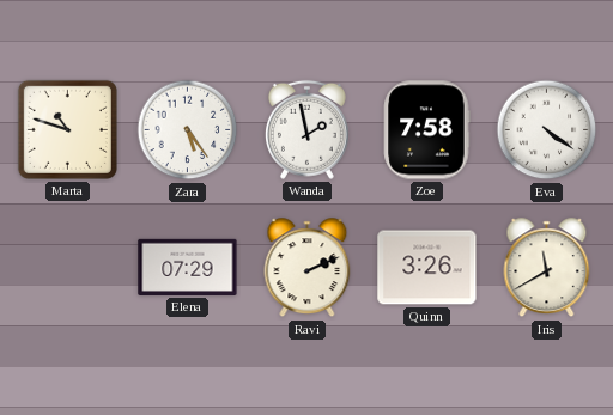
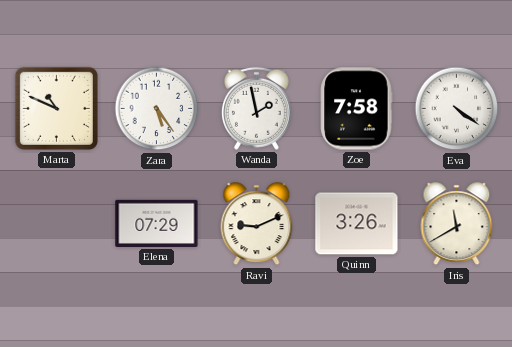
Marta: 10:48 -> 10:49 (56, 108)
Ravi: 2:11 -> 9:11 (257, 224)
